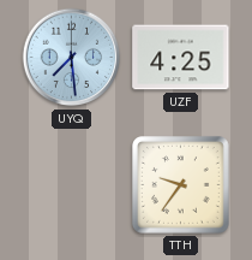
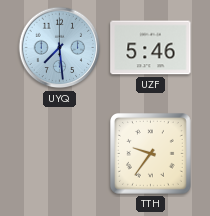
UZF: 4:25 -> 5:46 (151, 48)
